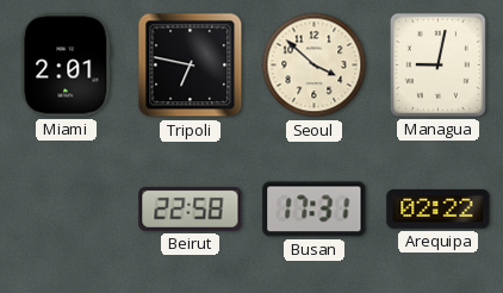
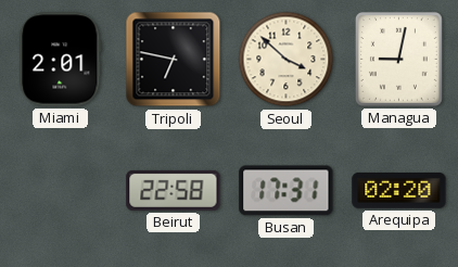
Arequipa: 02:22 -> 02:20 (399, 190)
